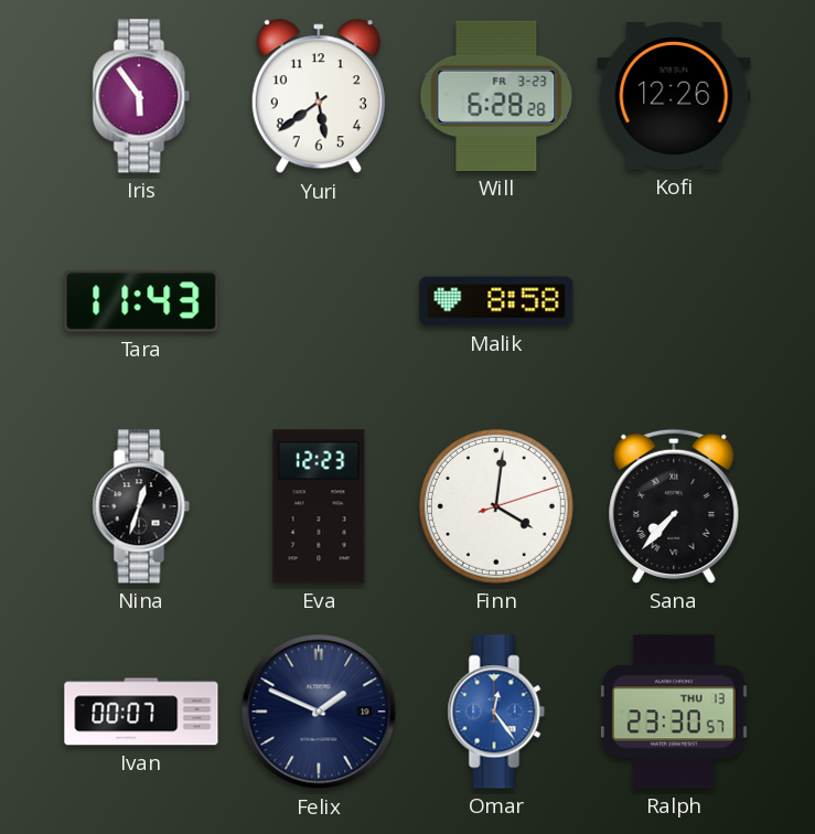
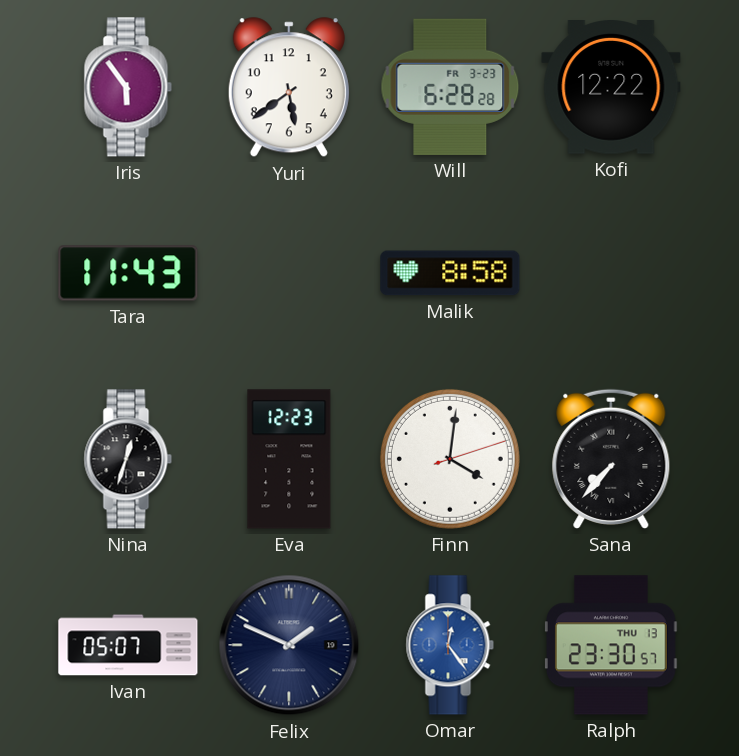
Kofi: 12:26 -> 12:22 (611, 88)
Ivan: 00:07 -> 05:07 (128, 645)
